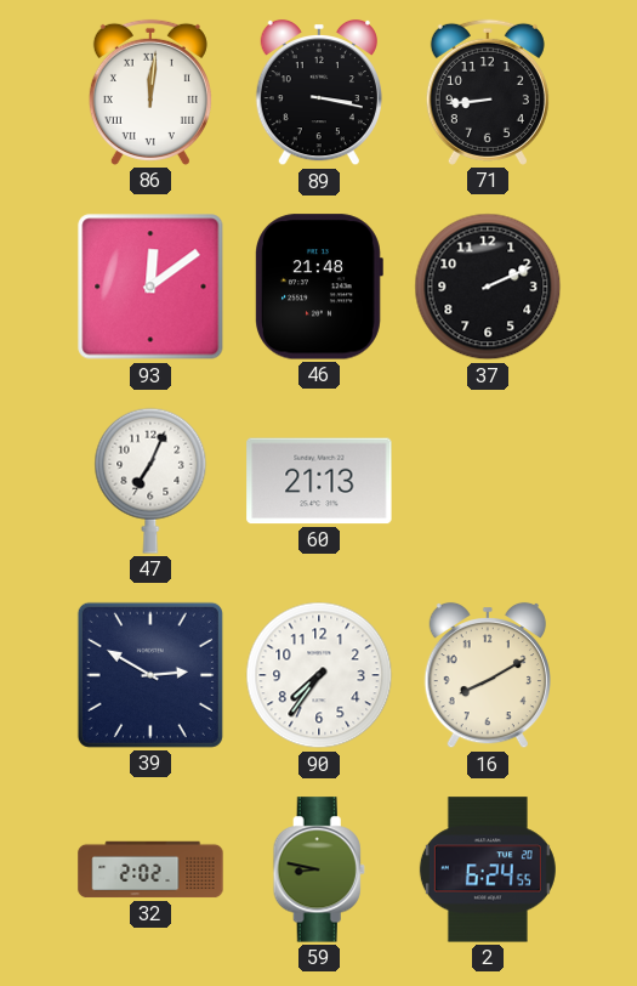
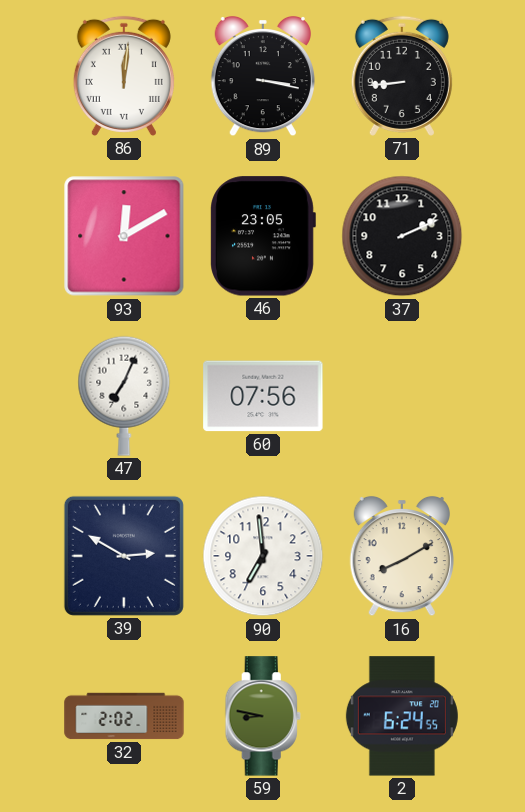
93: 12:09 -> 12:10 (124, 236)
46: 21:48 -> 23:05 (263, 236)
60: 21:13 -> 07:56 (263, 396)
90: 7:36 -> 6:59 (263, 556)
